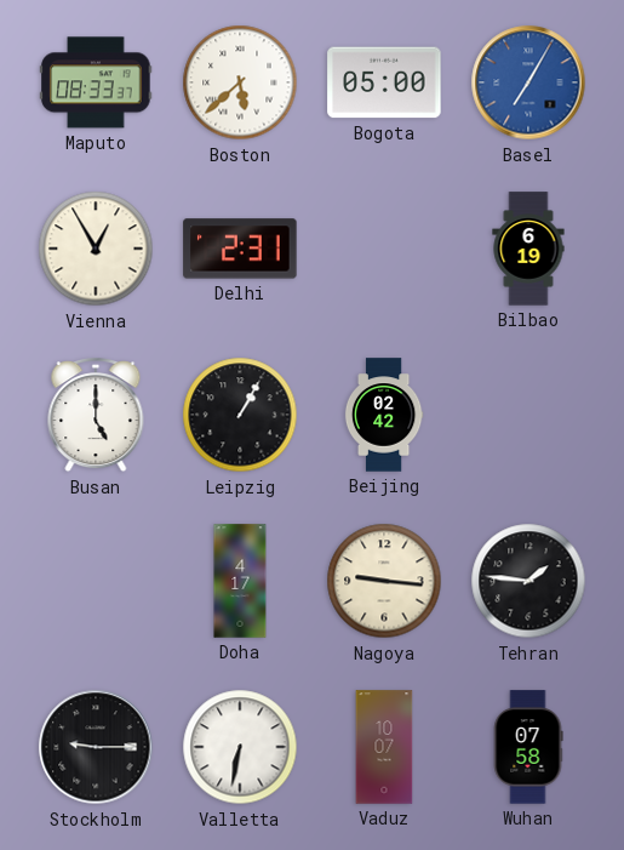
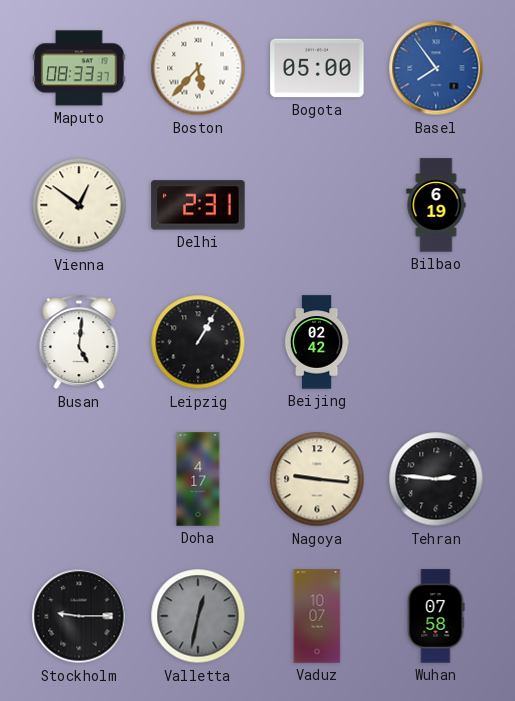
Boston: 5:38 -> 5:37 (198, 68)
Basel: 7:05 -> 7:54 (436, 68)
Vienna: 12:55 -> 12:51 (79, 205)
Busan: 5:00 -> 5:01 (79, 343)
Tehran: 1:46 -> 2:46 (436, 479)
Valletta: 6:32 -> 12:32 (198, 616)
Valletta dial: white -> grey (198, 616)
